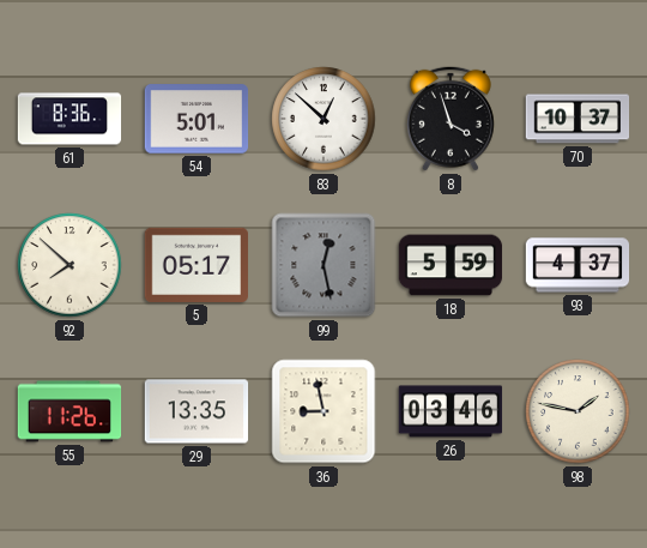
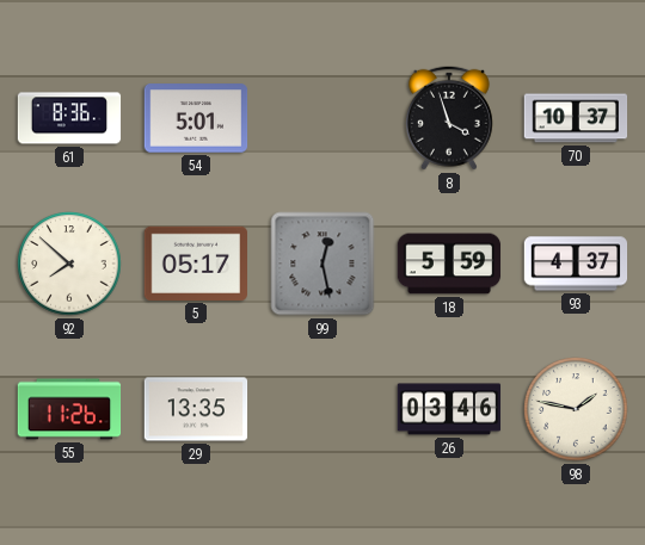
83: 12:52 -> none (323, 119)
36: 8:58 -> none (323, 411)
